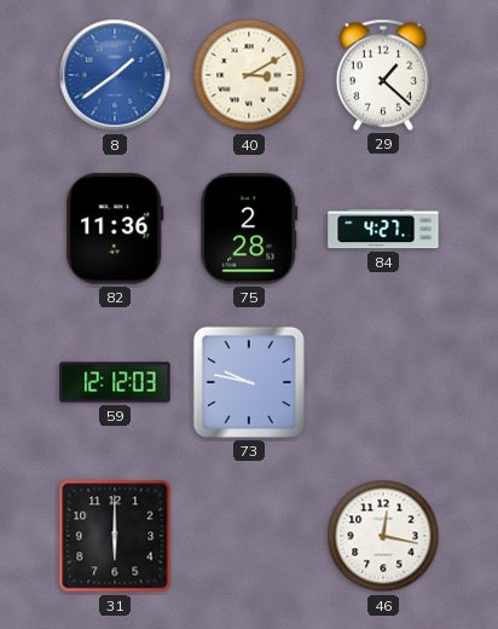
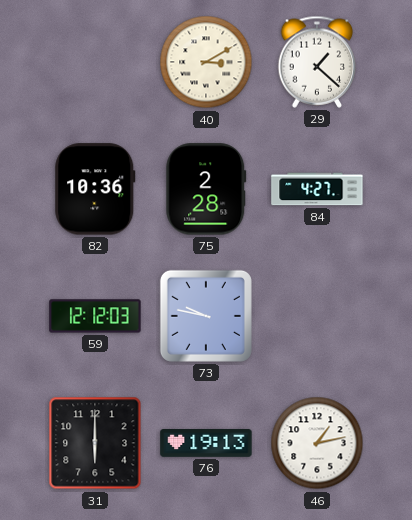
8: 1:39 -> none (115, 75)
82: 11:36 -> 10:36 (95, 189)
76: none -> 19:13 (206, 444)
46: 12:17 -> 1:13 (317, 443)
